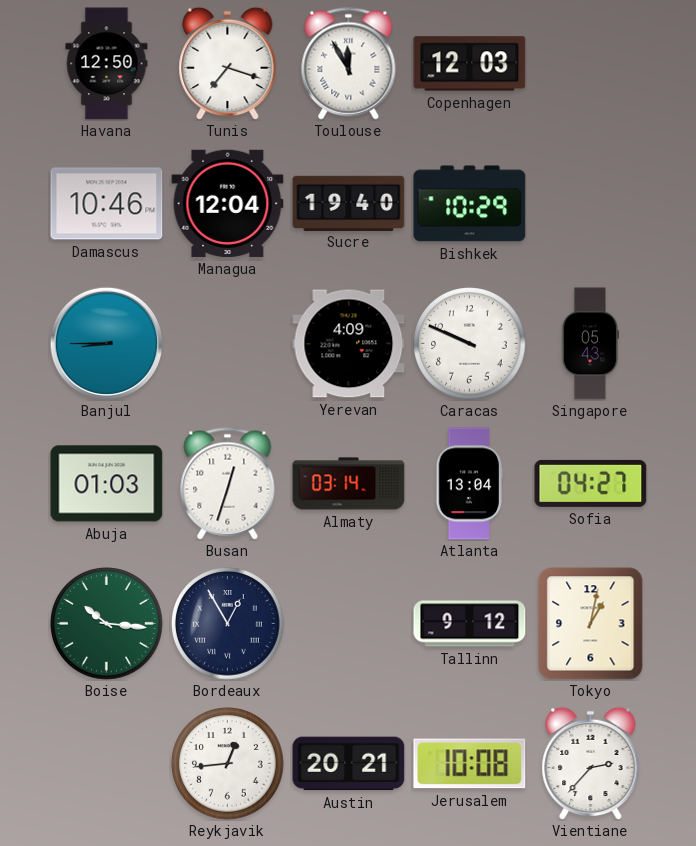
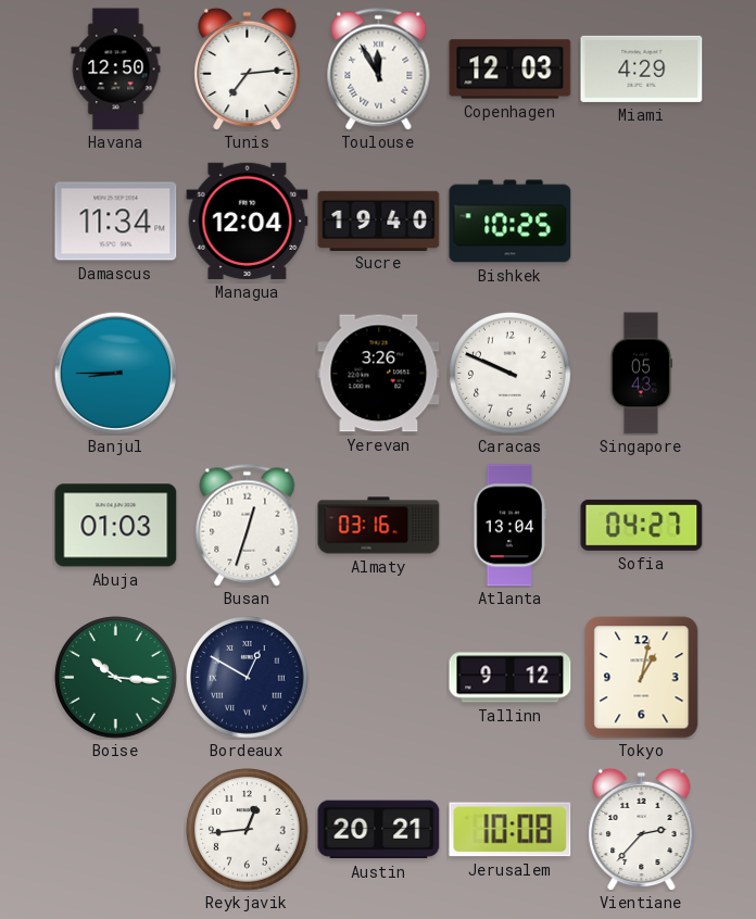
Tunis: 7:18 -> 7:14 (248, 68)
Miami: none -> 4:29 (642, 68)
Damascus: 10:46 -> 11:34 (116, 222)
Bishkek: 10:29 -> 10:25 (511, 222)
Yerevan: 4:09 -> 3:26 (379, 374)
Almaty: 03:14 -> 03:16 (379, 526)
Bordeaux: 12:55 -> 12:50 (248, 678)
